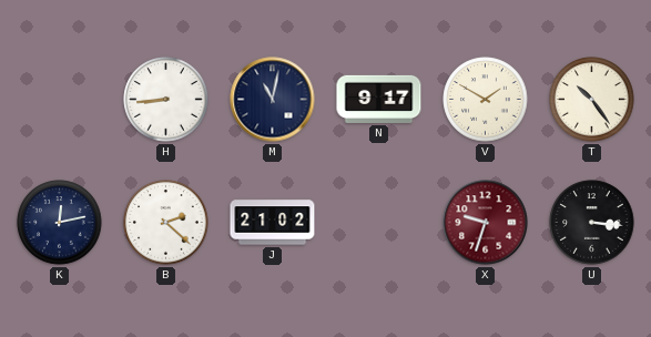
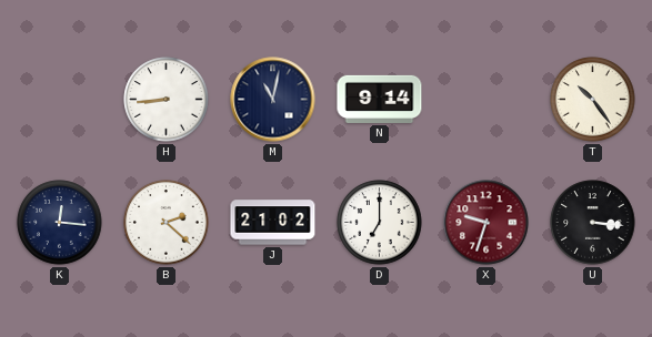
N: 9:17 -> 9:14 (380, 99)
V: 1:50 -> none (486, 100)
K: 12:13 -> 12:16 (60, 223)
D: none -> 7:00 (380, 223)
